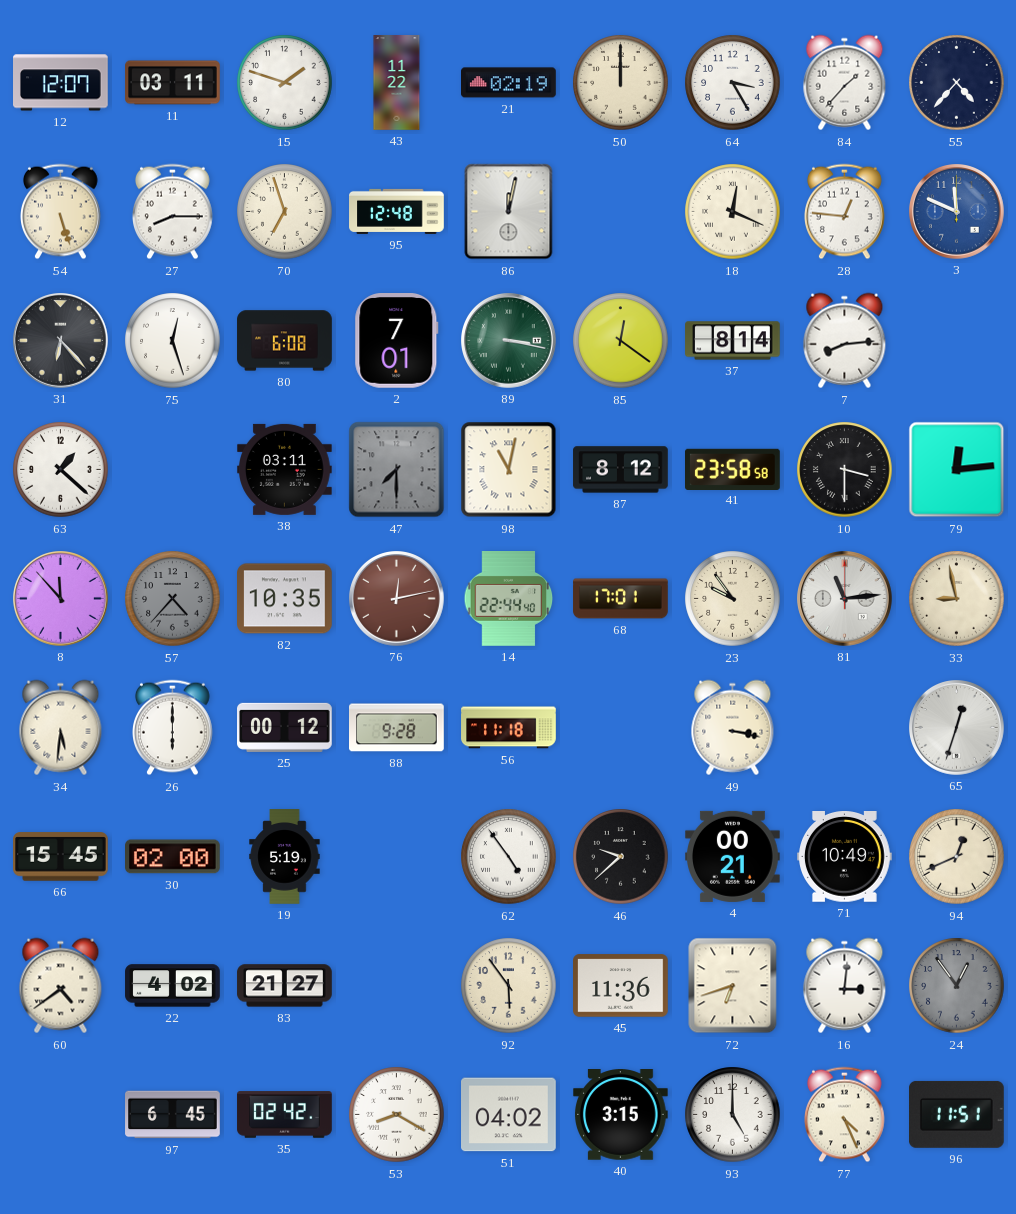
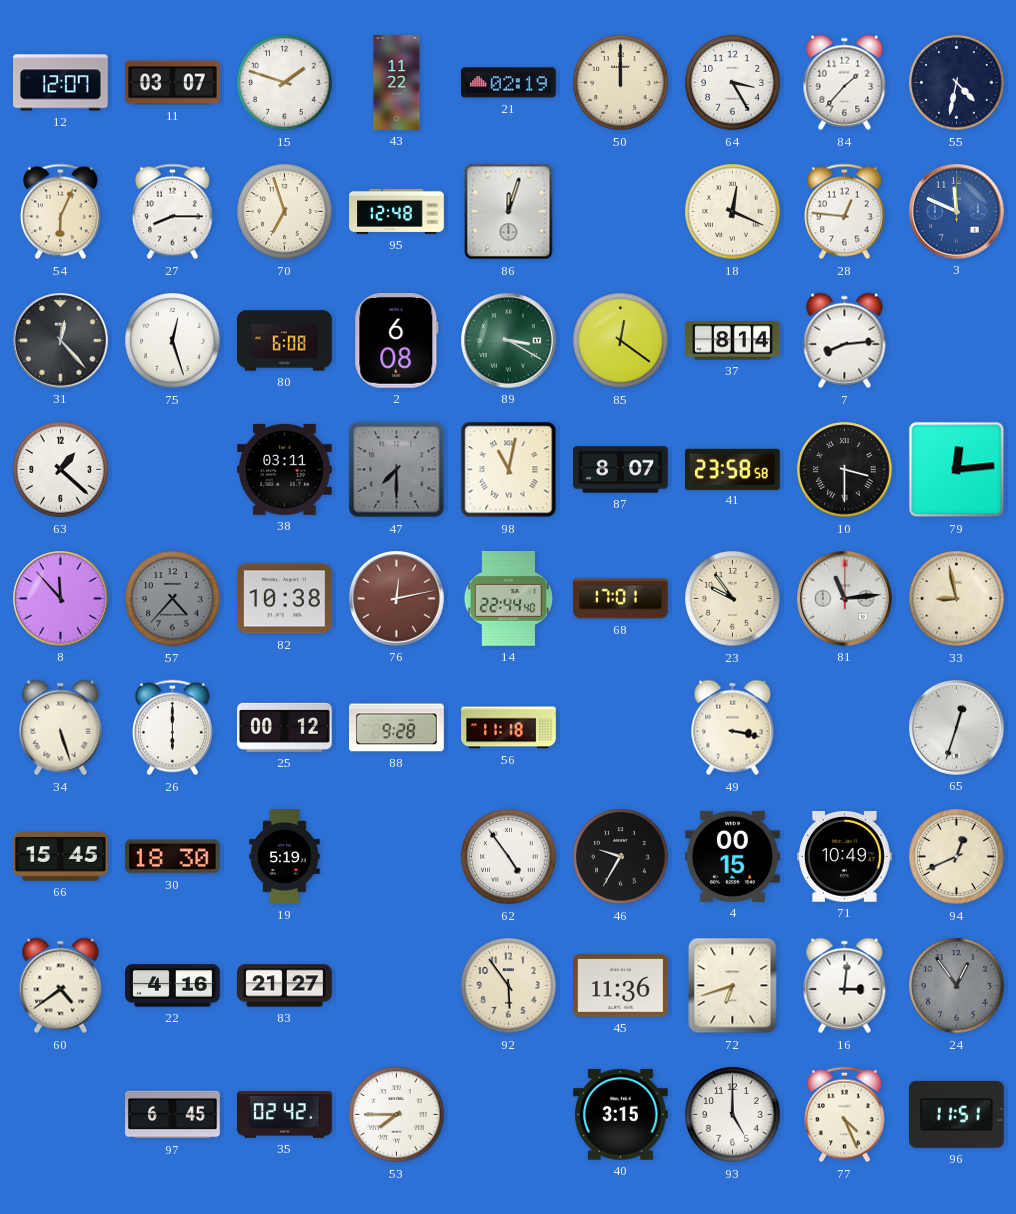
11: 03:11 -> 03:07 (173, 83)
55: 4:37 -> 4:32 (957, 83)
54: 5:27 -> 6:04 (61, 212)
86: 12:02 -> 12:03 (509, 212)
31: 6:23 -> 12:23 (61, 341)
2: 7:01 -> 6:08 (397, 341)
89: 3:17 -> 3:20 (509, 341)
87: 8:12 -> 8:07 (621, 470)
82: 10:35 -> 10:38 (285, 599)
34: 5:31 -> 5:27 (61, 728)
30: 02:00 -> 18:30 (173, 857)
46: 9:38 -> 9:35 (621, 857)
4: 00:21 -> 00:15 (733, 856)
22: 4:02 -> 4:16 (173, 986)
53: 8:20 -> 7:45 (397, 1115)
51: 04:02 -> none (509, 1115)
